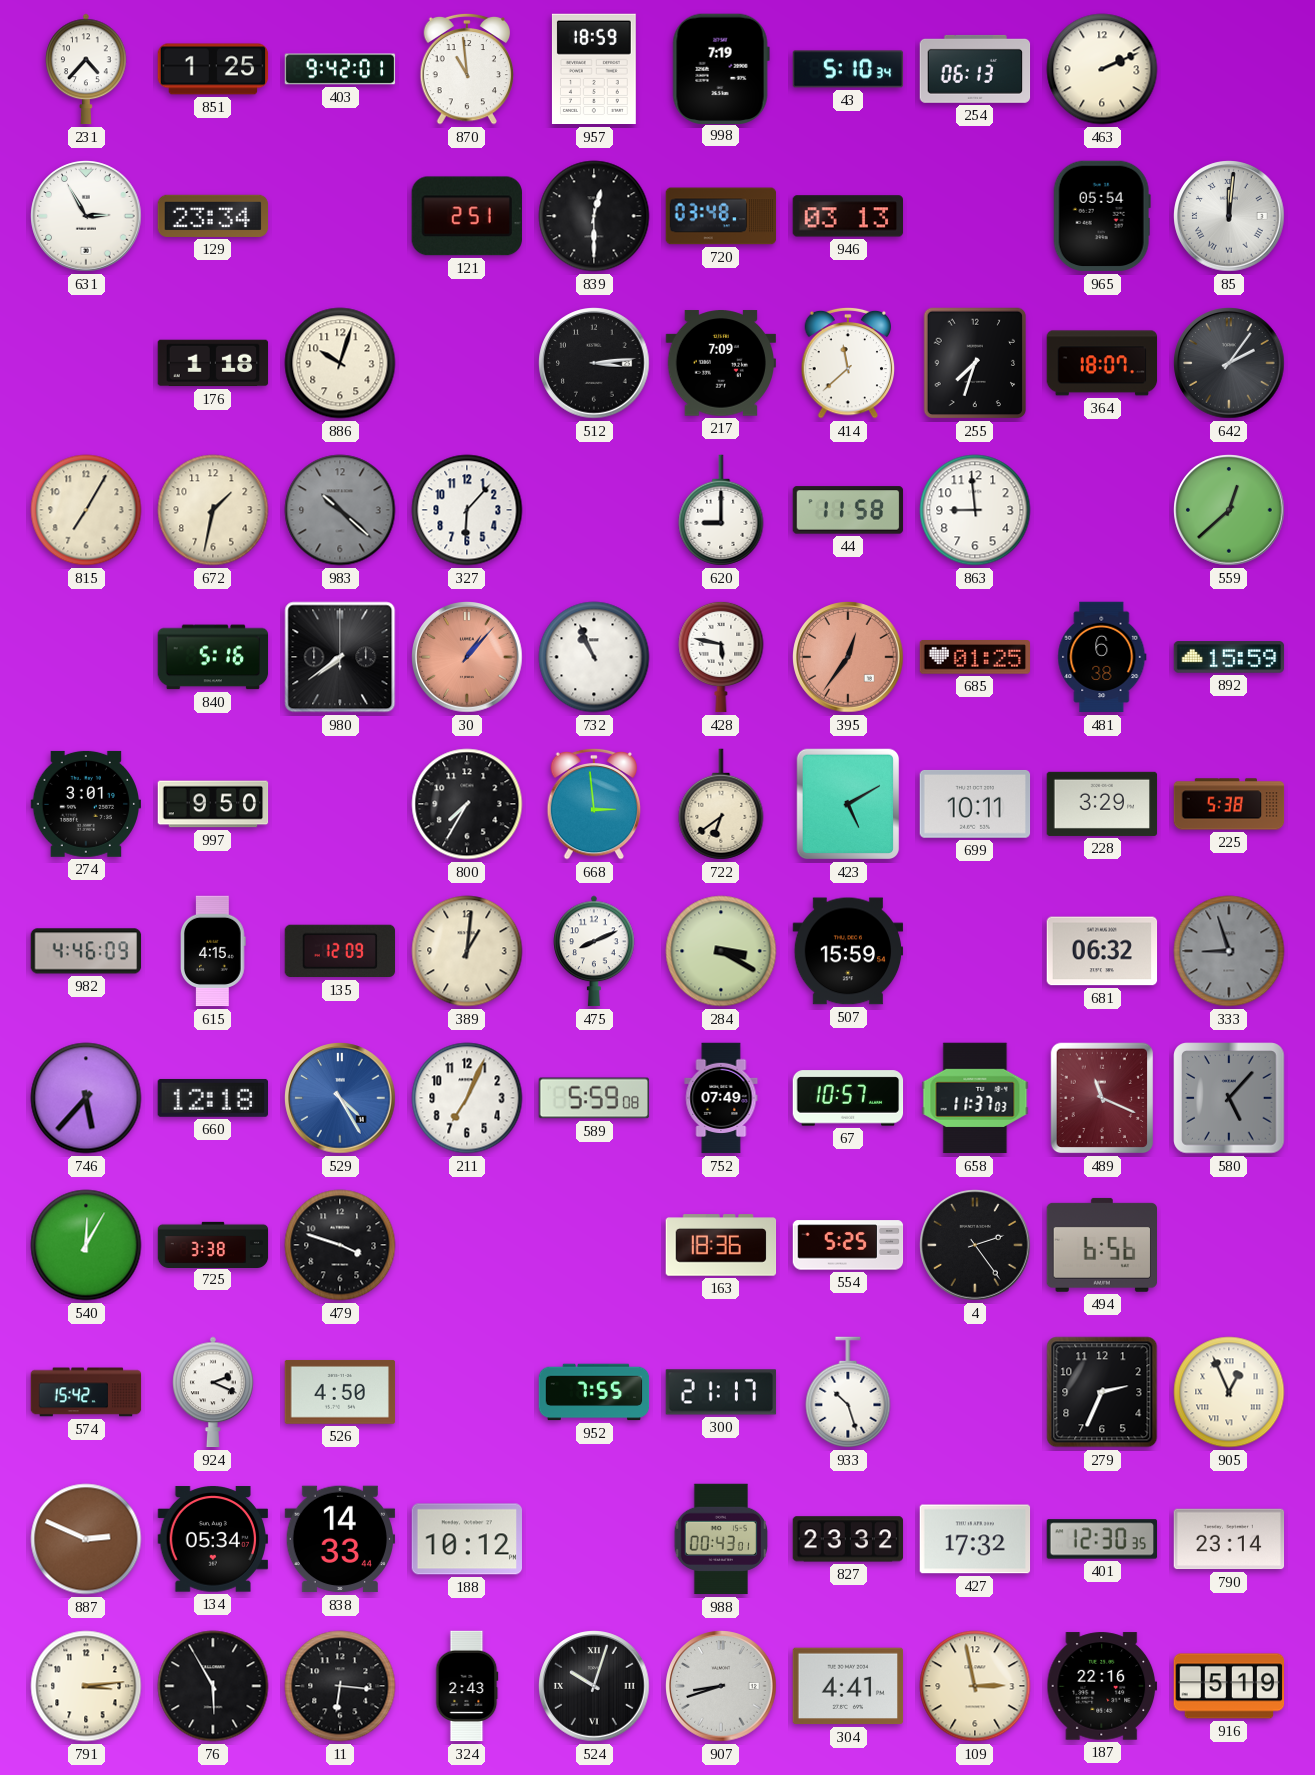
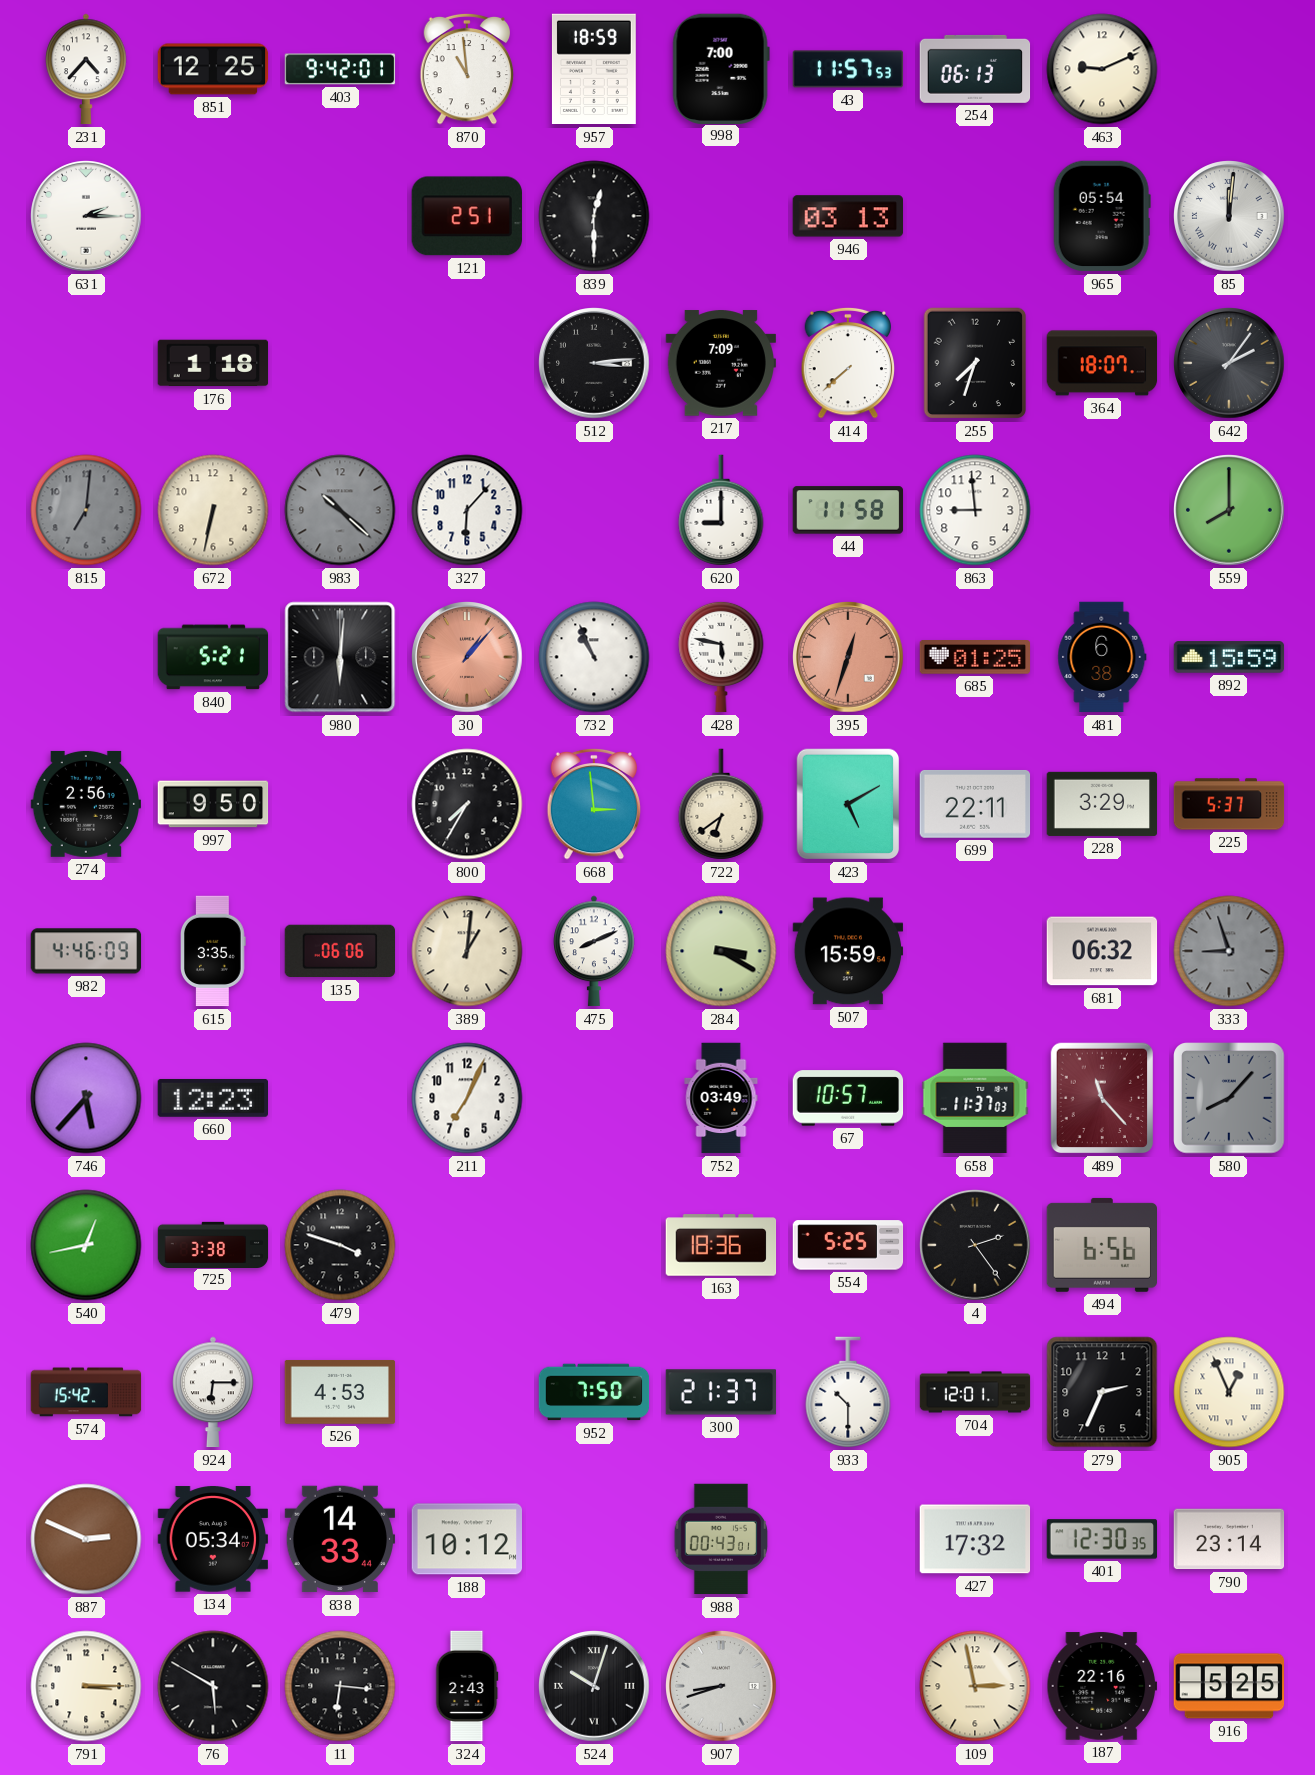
851: 1:25 -> 12:25 (213, 69)
998: 7:19 -> 7:00 (721, 68)
43: 5:10 -> 11:57 (848, 69)
463: 2:11 -> 9:11 (1102, 69)
631: 2:55 -> 2:15 (86, 216)
129: 23:34 -> none (213, 216)
720: 03:48 -> none (721, 216)
886: 10:03 -> none (340, 363)
414: 11:38 -> 7:38 (848, 363)
815: 7:05 -> 7:01 (86, 510)
815 dial: cream -> grey (86, 510)
672: 1:32 -> 6:32 (213, 510)
559: 12:38 -> 8:00 (1229, 510)
840: 5:16 -> 5:21 (213, 657)
980: 7:39 -> 6:01 (340, 657)
395: 12:36 -> 12:33 (848, 657)
274: 3:01 -> 2:56 (85, 804)
699: 10:11 -> 22:11 (975, 804)
225: 5:38 -> 5:37 (1229, 804)
615: 4:15 -> 3:35 (214, 951)
135: 12:09 -> 06:06 (340, 951)
660: 12:18 -> 12:23 (212, 1098)
529: 4:25 -> none (340, 1098)
589: 5:59 -> none (594, 1098)
752: 07:49 -> 03:49 (721, 1098)
489: 11:19 -> 11:23 (1102, 1098)
580: 5:07 -> 8:07 (1229, 1098)
540: 12:05 -> 12:43 (86, 1245)
924: 2:19 -> 6:15 (213, 1392)
526: 4:50 -> 4:53 (340, 1392)
952: 7:55 -> 7:50 (594, 1392)
300: 21:17 -> 21:37 (721, 1392)
933: 10:27 -> 10:30 (848, 1392)
704: none -> 12:01 (975, 1392)
827: 23:32 -> none (848, 1539)
791: 3:14 -> 3:15 (86, 1686)
76: 5:55 -> 5:50 (213, 1686)
304: 4:41 -> none (848, 1686)
916: 5:19 -> 5:25 (1229, 1686)
